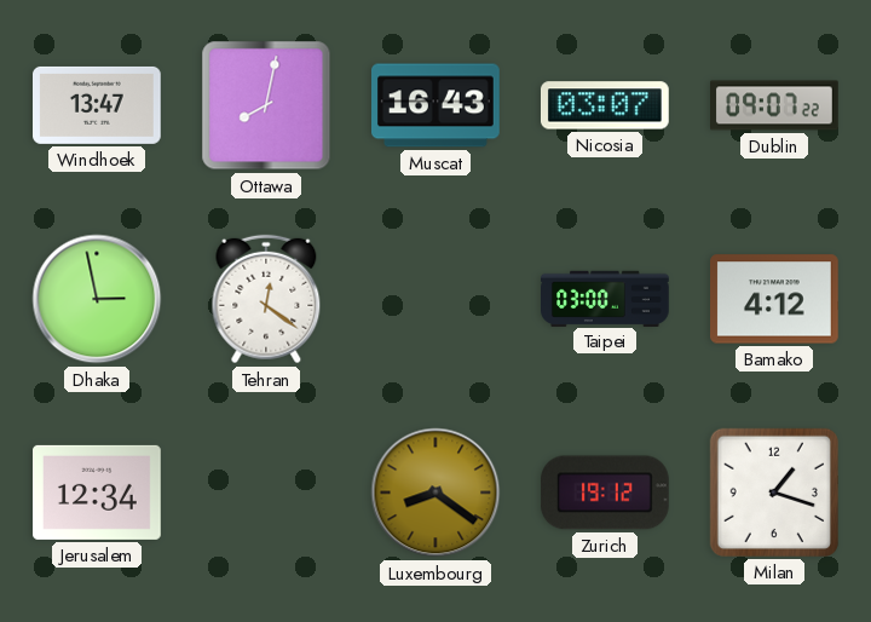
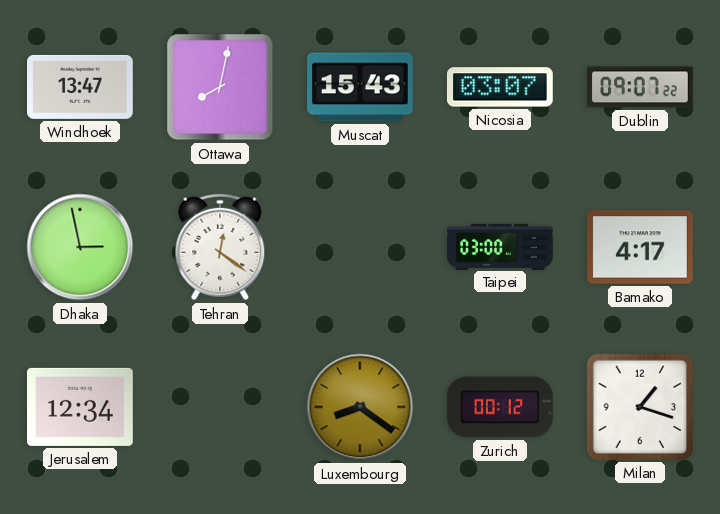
Muscat: 16:43 -> 15:43 (361, 87)
Bamako: 4:12 -> 4:17 (641, 247)
Zurich: 19:12 -> 00:12 (501, 407)
